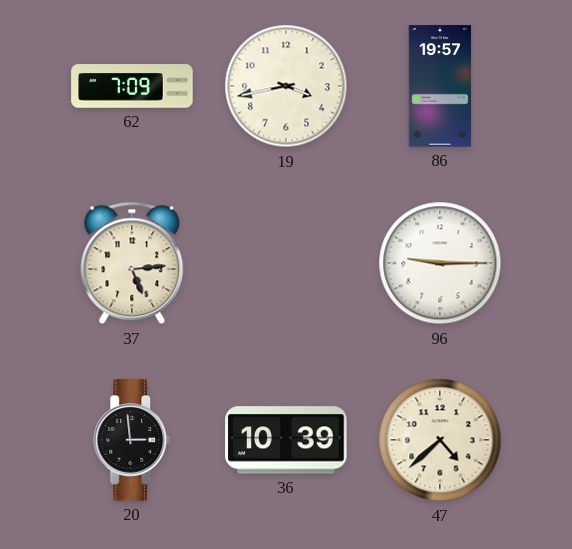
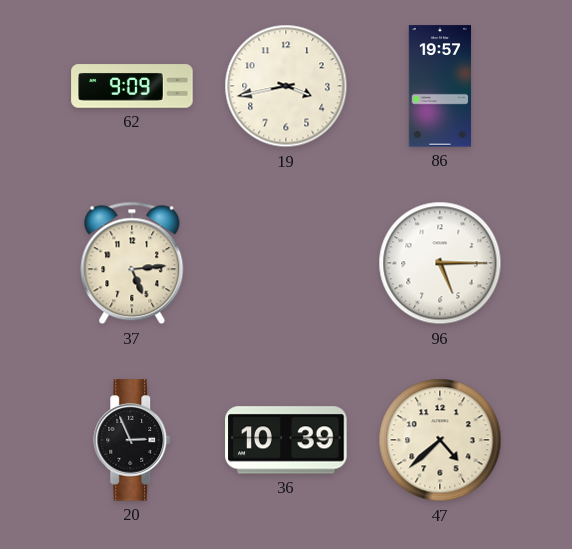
62: 7:09 -> 9:09 (132, 86)
96: 9:15 -> 5:15 (440, 263)
20: 2:59 -> 2:56 (133, 440)
